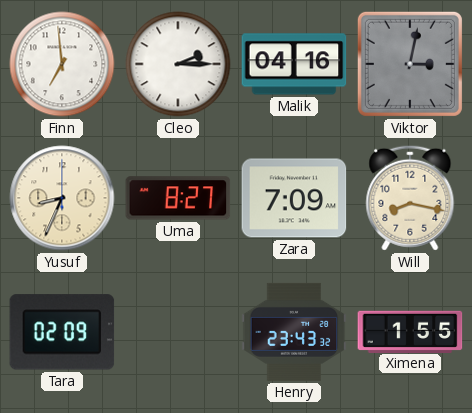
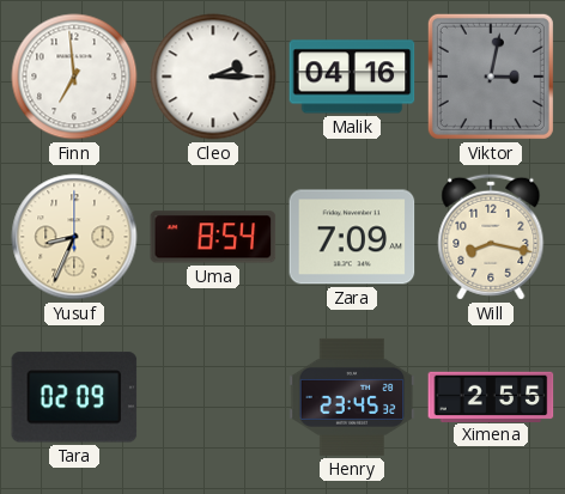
Uma: 8:27 -> 8:54 (213, 237)
Henry: 23:43 -> 23:45 (352, 397)
Ximena: 1:55 -> 2:55 (491, 396)
